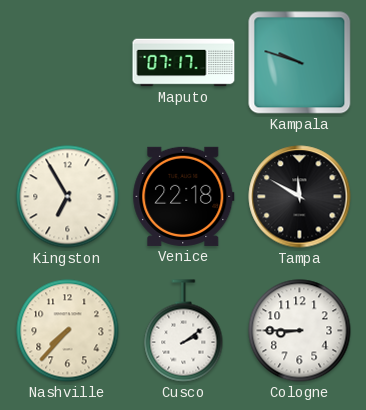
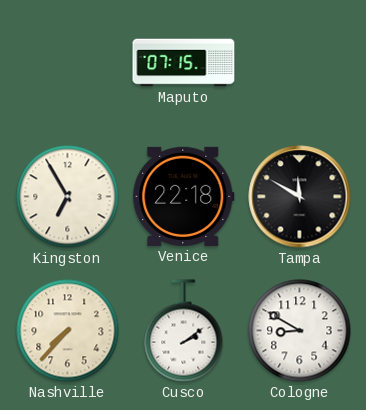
Maputo: 07:17 -> 07:15 (184, 63)
Kampala: 9:48 -> none (300, 63)
Cologne: 8:45 -> 8:50 (300, 331)
